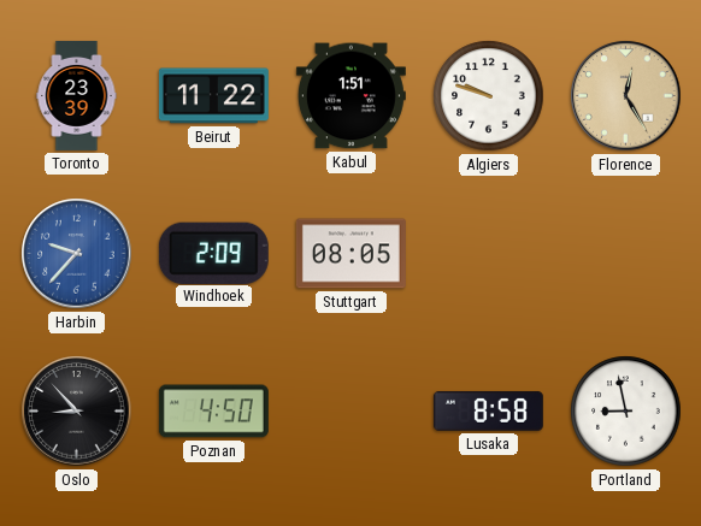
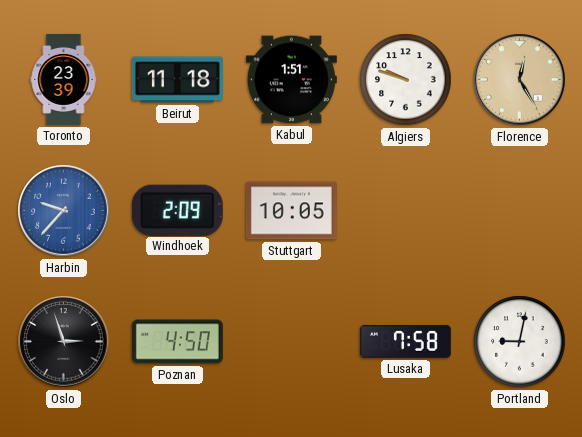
Beirut: 11:22 -> 11:18 (177, 80)
Stuttgart: 08:05 -> 10:05 (291, 211)
Oslo: 8:53 -> 2:57 (64, 342)
Lusaka: 8:58 -> 7:58 (405, 341)
Portland: 8:58 -> 9:02 (520, 342)
